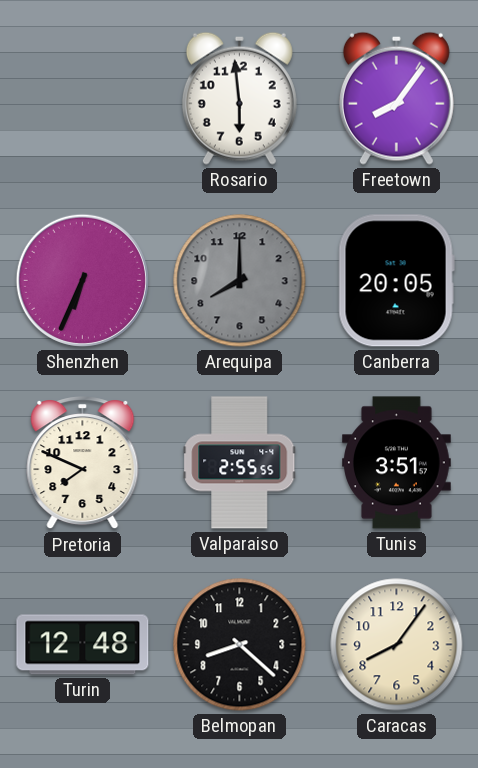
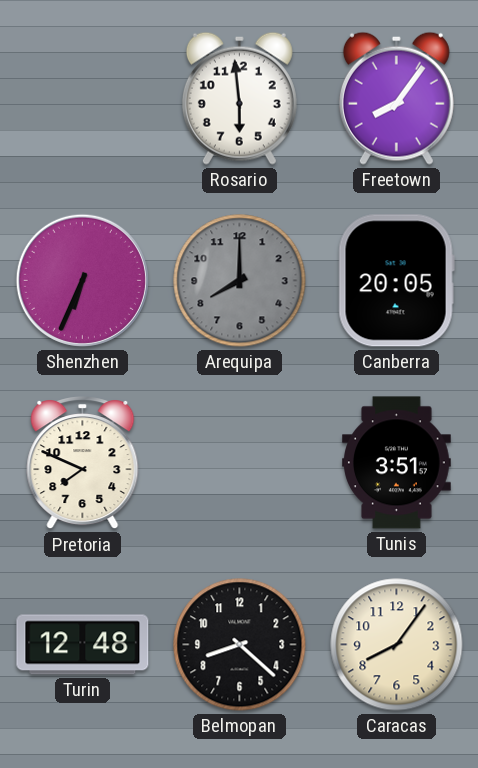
Valparaiso: 2:55 -> none (240, 463)
